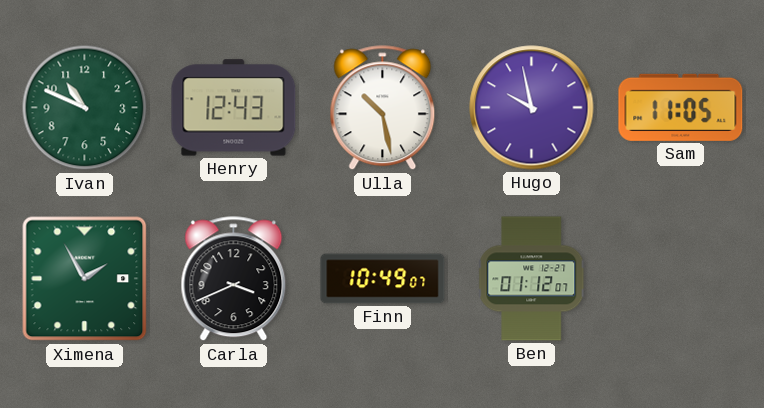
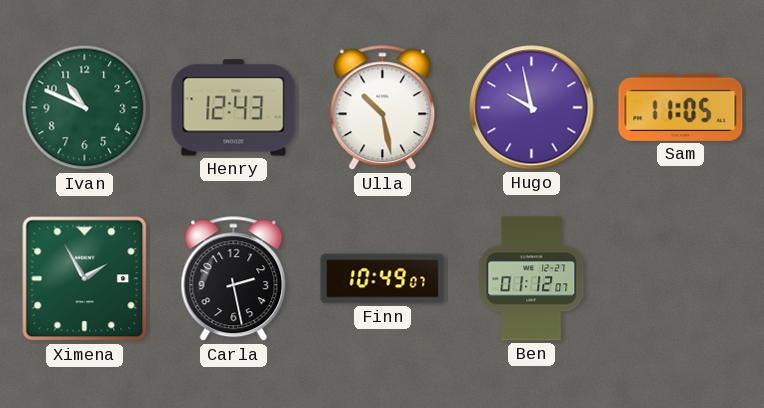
Carla: 3:41 -> 2:28 (234, 279)
